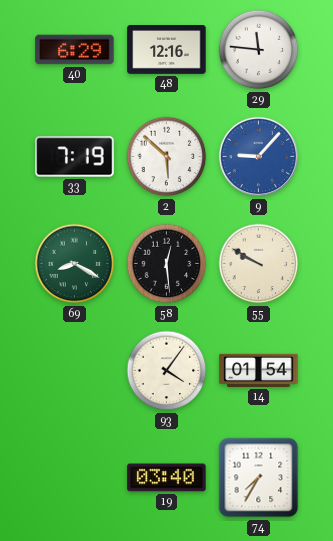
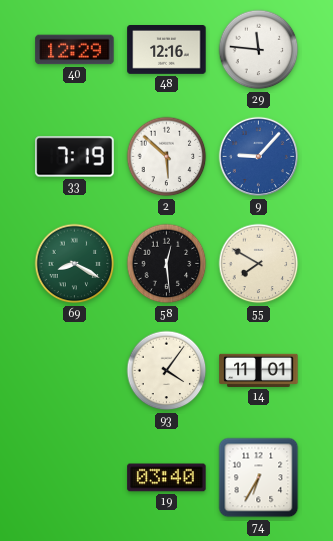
40: 6:29 -> 12:29 (75, 50)
55: 9:50 -> 7:50 (259, 264)
14: 01:54 -> 11:01 (259, 370)
74: 7:35 -> 6:35 (259, 478)
